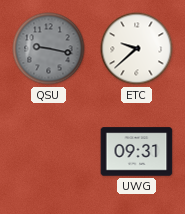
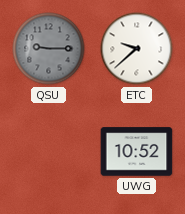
QSU: 9:17 -> 9:15 (49, 49)
UWG: 09:31 -> 10:52 (137, 152)
